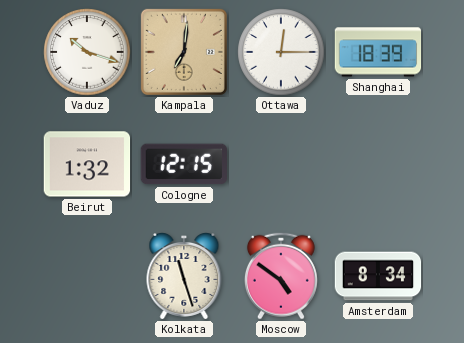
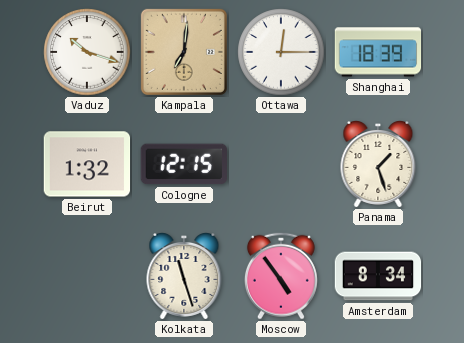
Panama: none -> 1:27 (378, 165)
Moscow: 4:51 -> 4:54 (281, 276)
